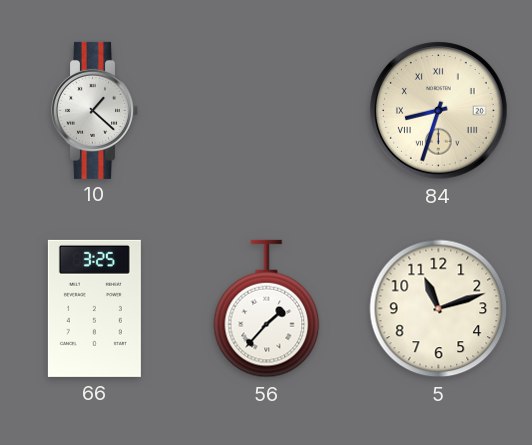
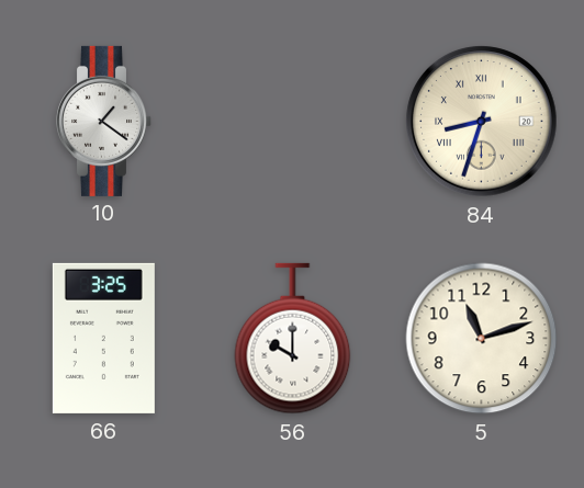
10: 1:22 -> 1:21 (104, 121)
56: 1:37 -> 10:00 (293, 339)
